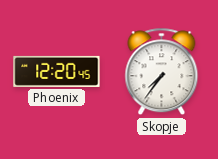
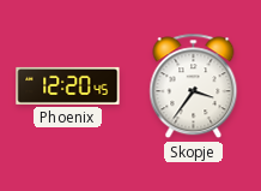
Skopje: 7:36 -> 3:36 (194, 86)
